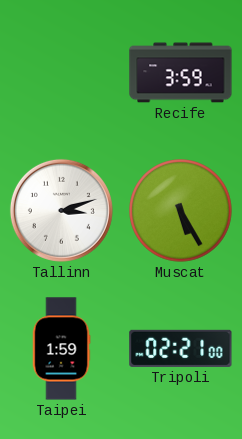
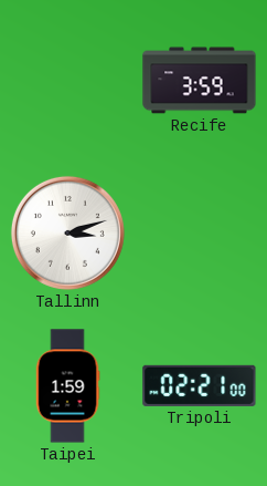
Muscat: 5:25 -> none (181, 211)
